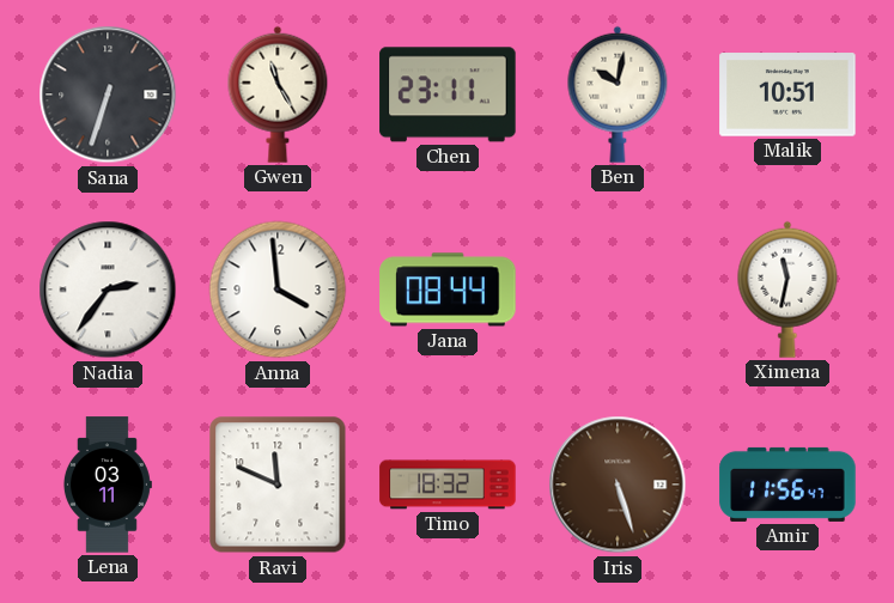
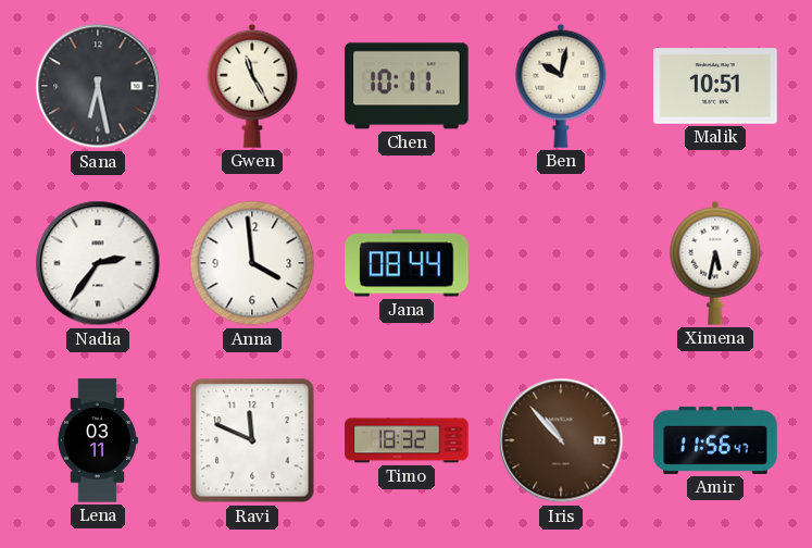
Sana: 6:33 -> 6:28 (98, 86)
Chen: 23:11 -> 10:11 (407, 86)
Ximena: 11:32 -> 5:32 (715, 263)
Iris: 5:27 -> 10:53 (561, 440)
